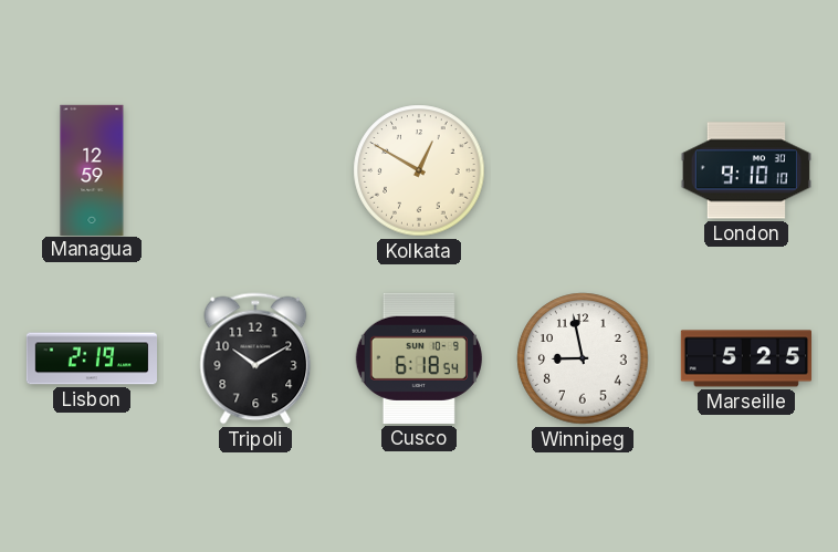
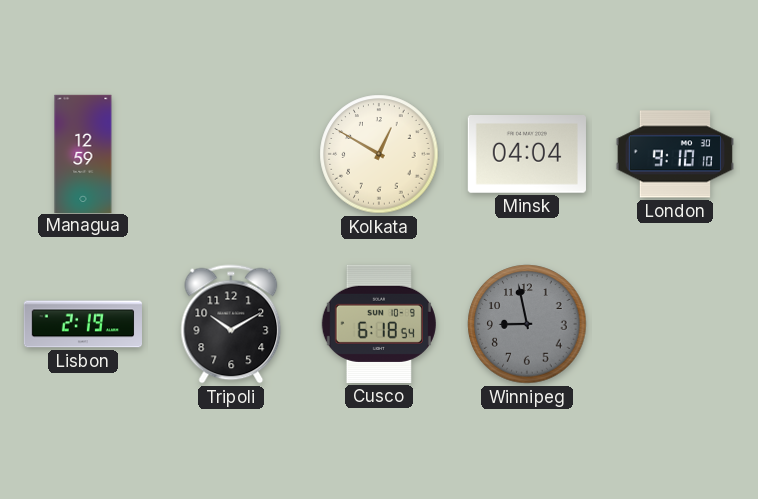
Minsk: none -> 04:04 (527, 155)
Winnipeg dial: white -> grey (527, 324)
Marseille: 5:25 -> none (745, 358)
